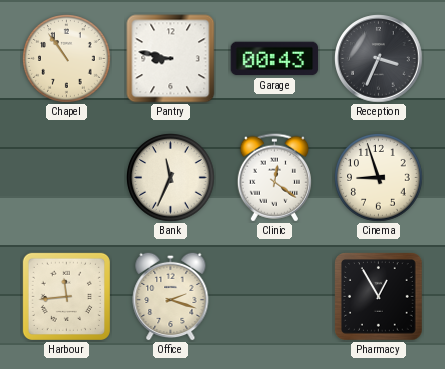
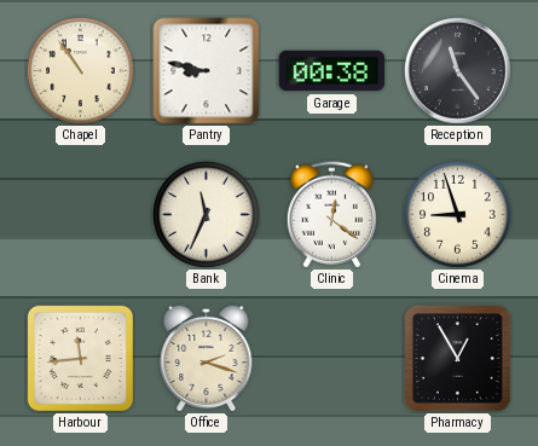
Garage: 00:43 -> 00:38 (332, 71)
Reception: 3:34 -> 11:24 (458, 71)
